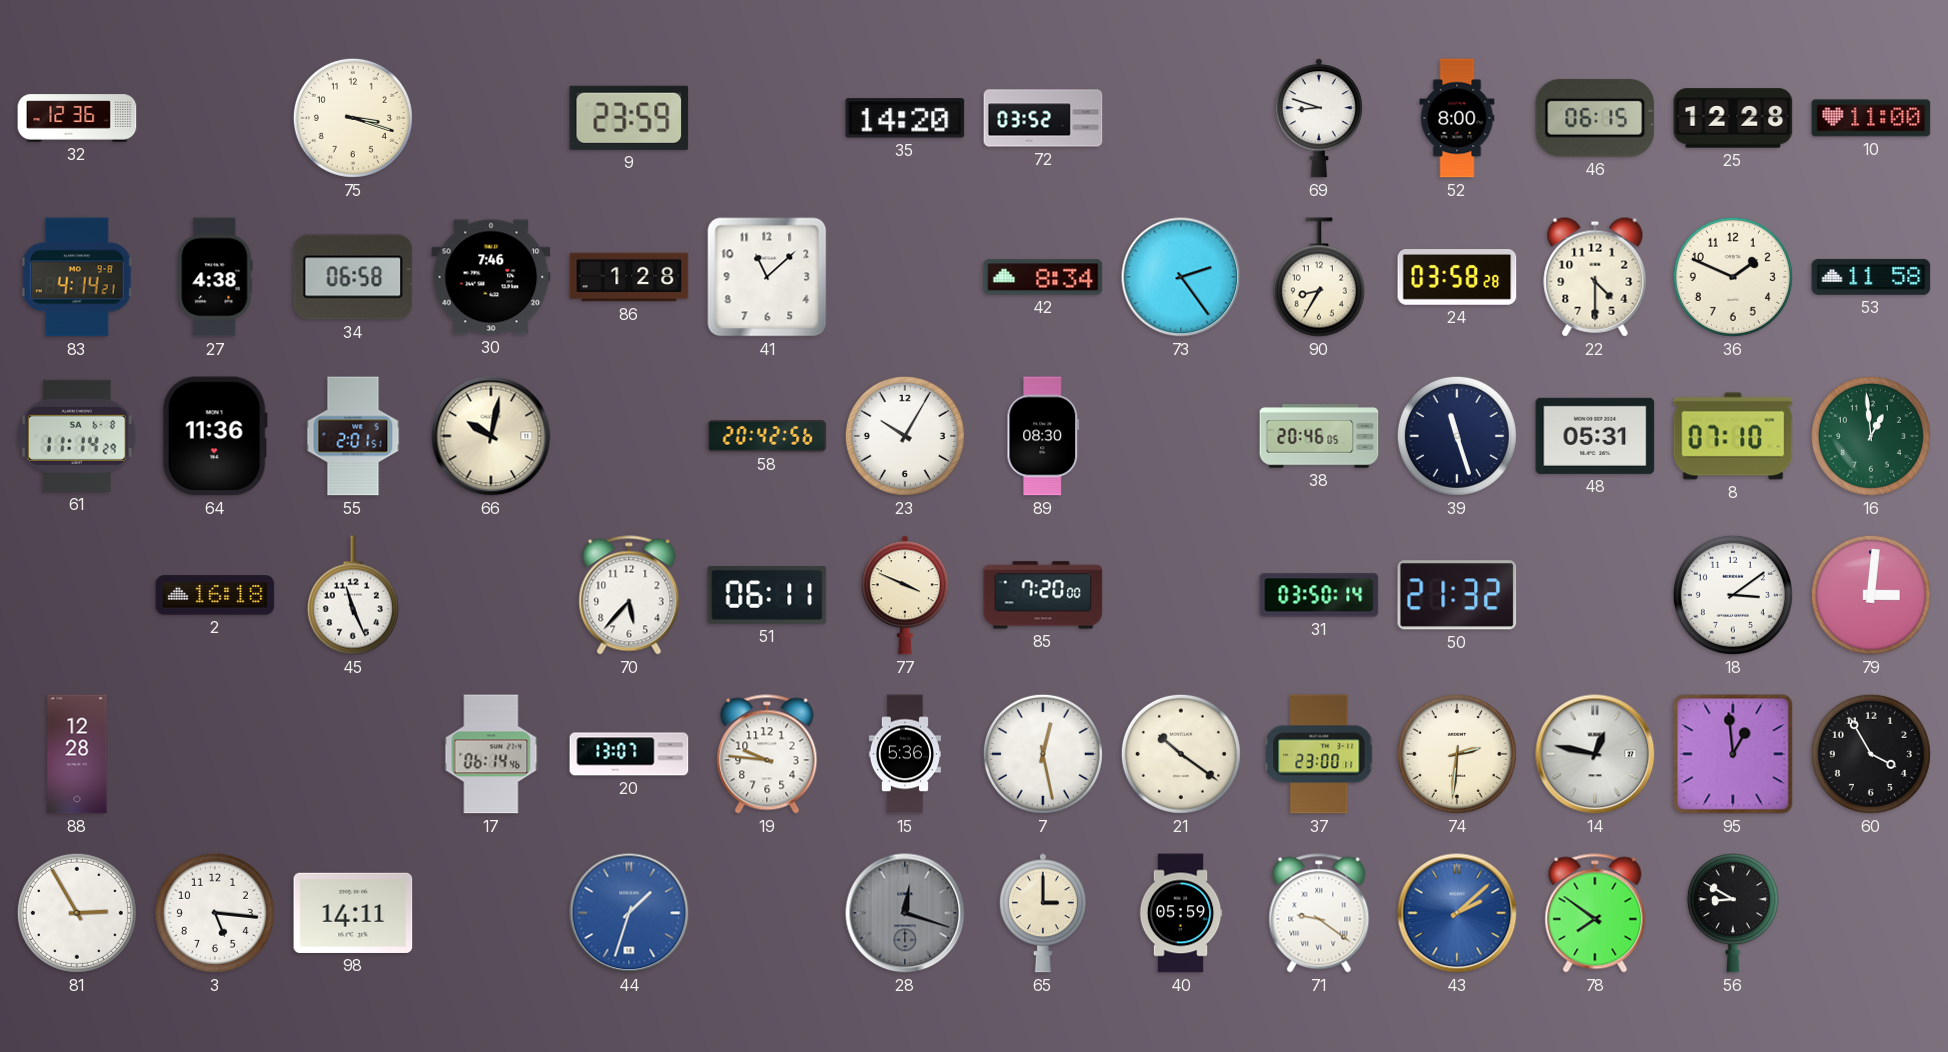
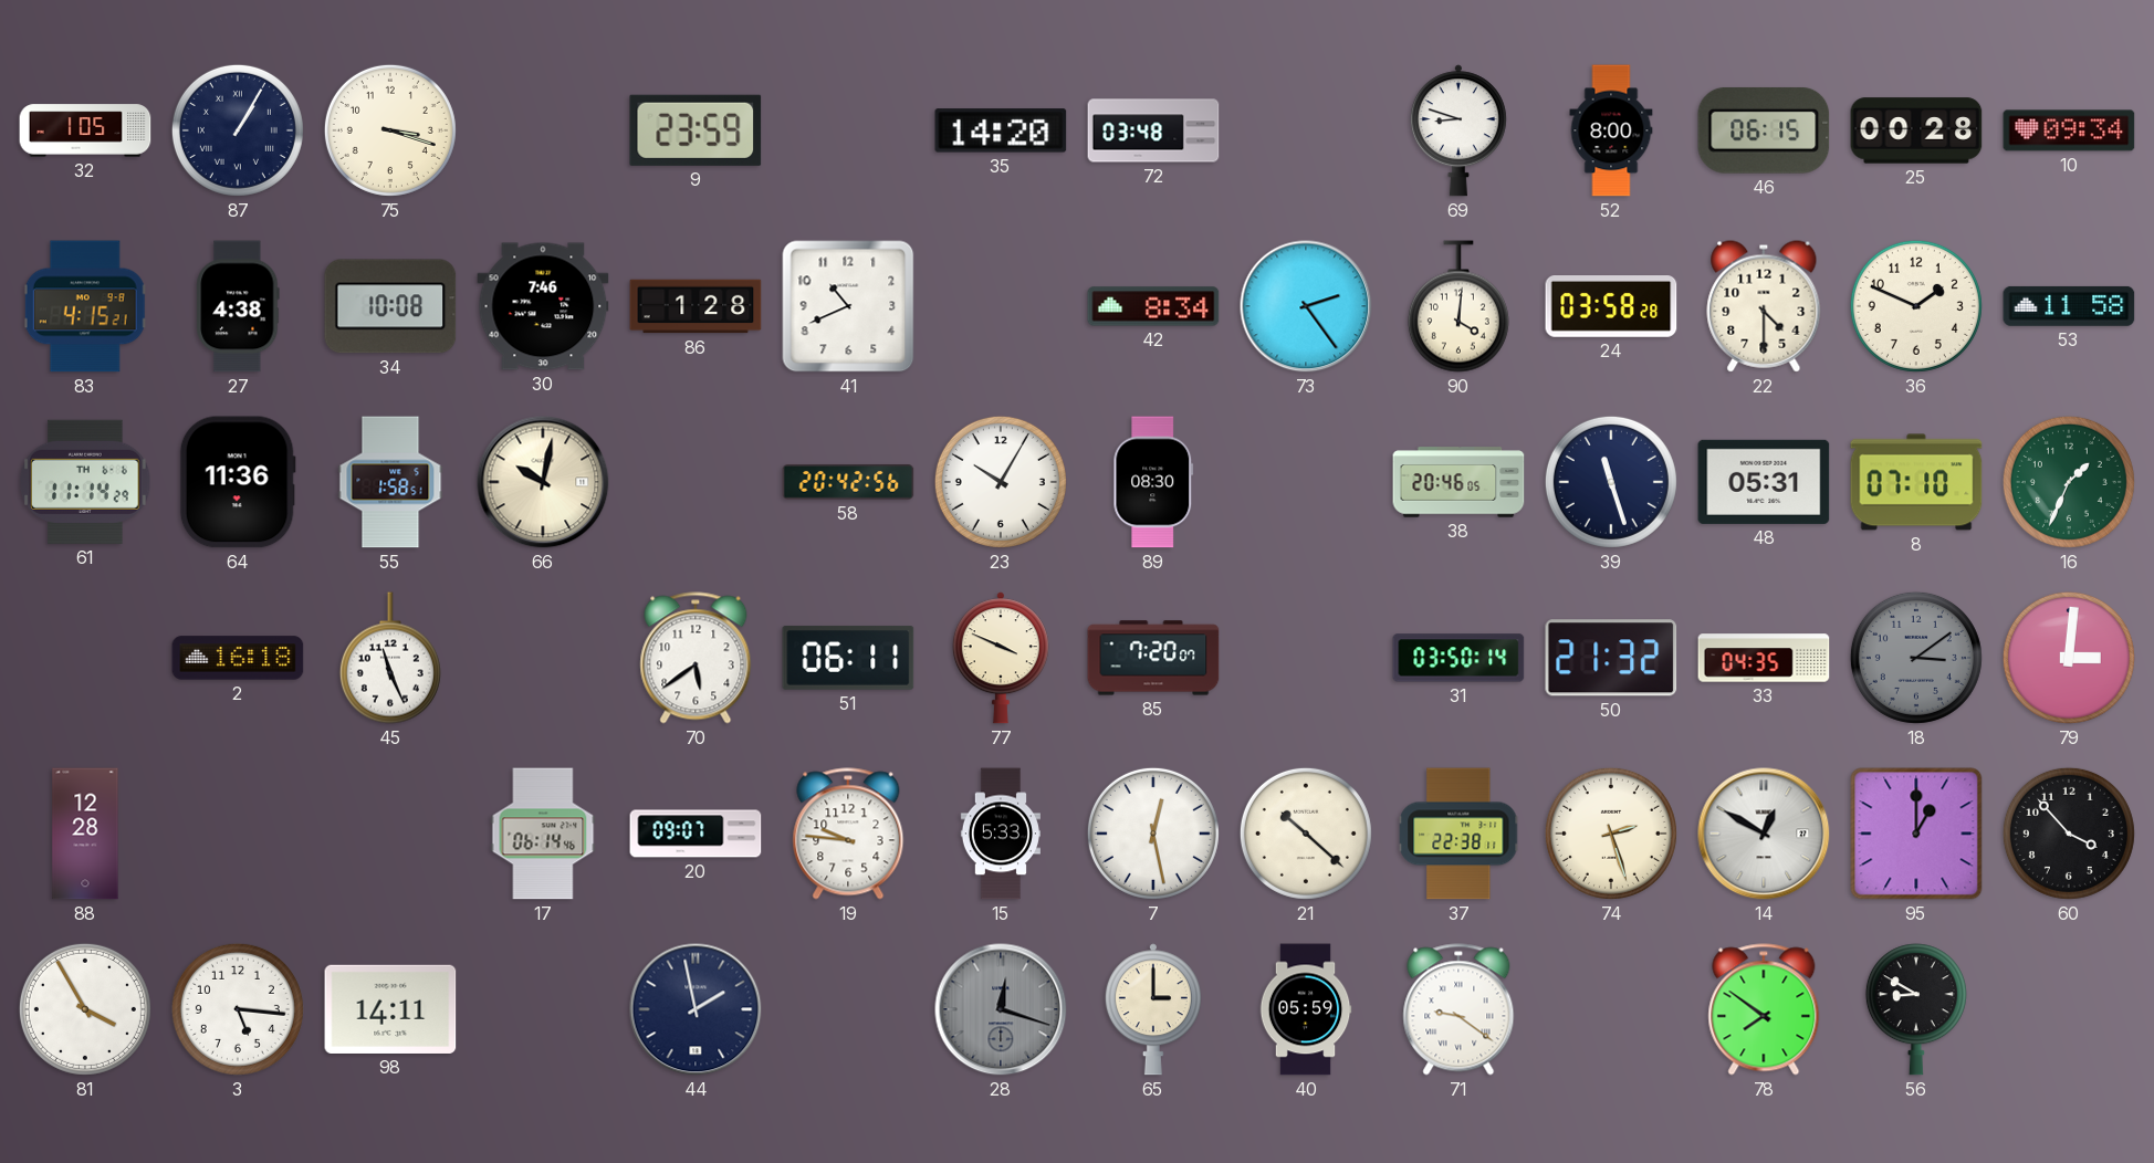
32: 12:36 -> 1:05 (85, 130)
87: none -> 1:05 (238, 130)
72: 03:52 -> 03:48 (1153, 130)
25: 12:28 -> 00:28 (1916, 130)
10: 11:00 -> 09:34 (2069, 130)
83: 4:14 -> 4:15 (85, 306)
34: 06:58 -> 10:08 (390, 306)
41: 11:08 -> 10:41 (848, 306)
90: 8:35 -> 4:01 (1458, 306)
61 date: SA 6-8 -> TH 6-6 (85, 482)
55: 2:01 -> 1:58 (390, 482)
16: 12:59 -> 1:34 (2069, 482)
70: 5:37 -> 5:39 (696, 658)
85: 7:20:00 -> 7:20:07 (1153, 658)
33: none -> 04:35 (1764, 658)
18 dial: white -> grey (1916, 658)
20: 13:07 -> 09:07 (696, 834)
15: 5:36 -> 5:33 (1001, 834)
21: 10:21 -> 10:22 (1306, 834)
37: 23:00 -> 22:38 (1458, 834)
74: 2:31 -> 2:27 (1611, 834)
14: 12:47 -> 12:50 (1764, 834)
95: 12:59 -> 1:00 (1916, 834)
60: 3:55 -> 3:53 (2069, 834)
81: 2:55 -> 3:55 (85, 1009)
44: 1:33 -> 1:58 (696, 1009)
44 dial: blue -> navy (696, 1009)
43: 2:08 -> none (1457, 913)
